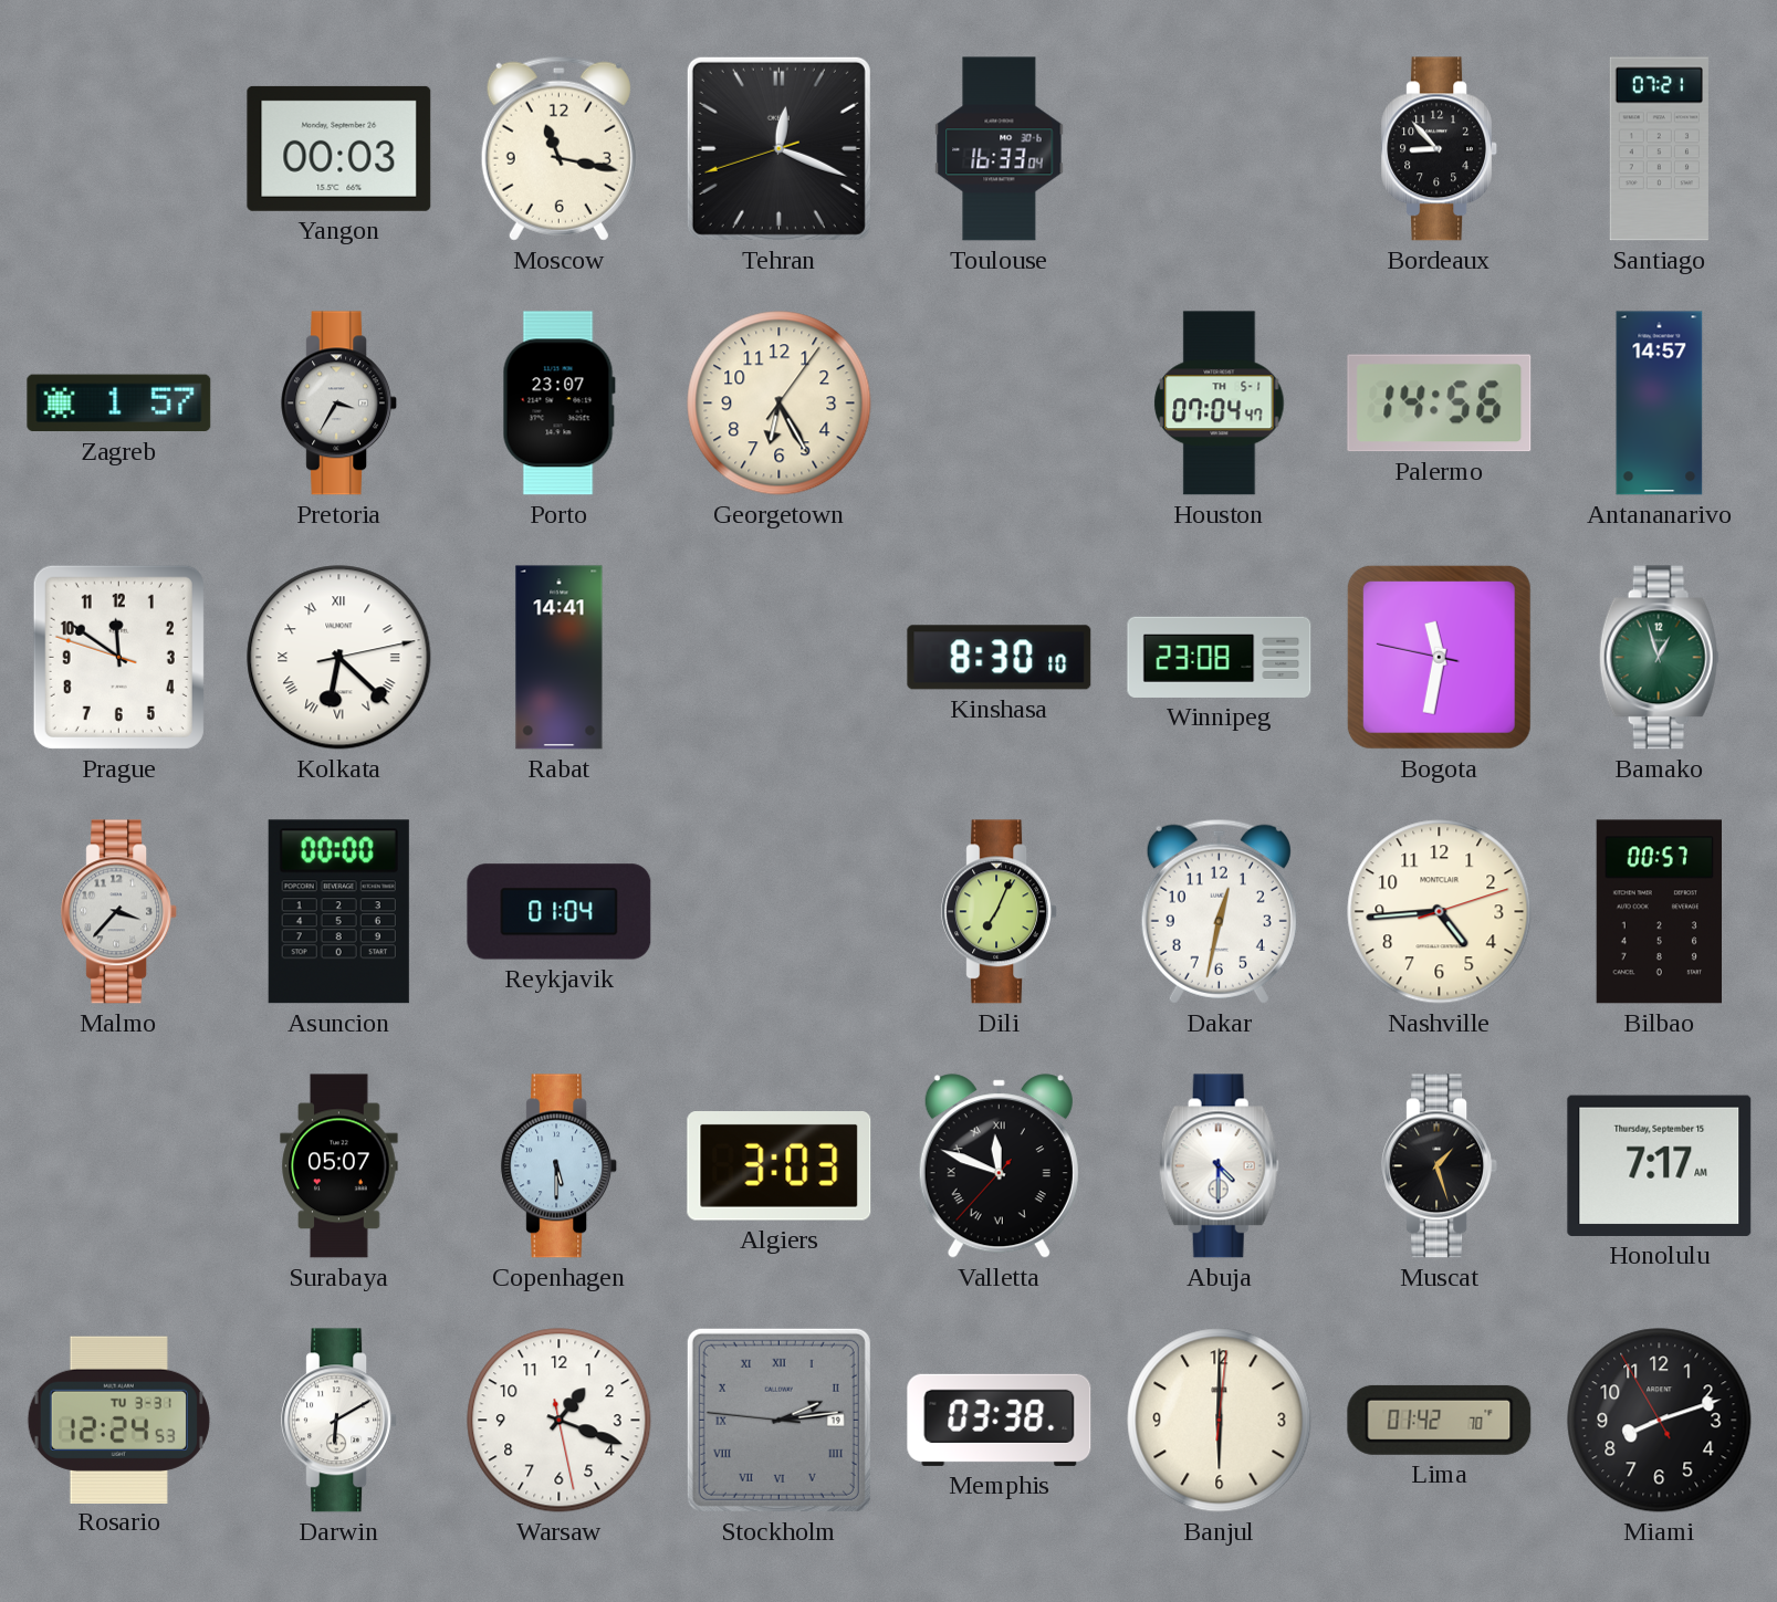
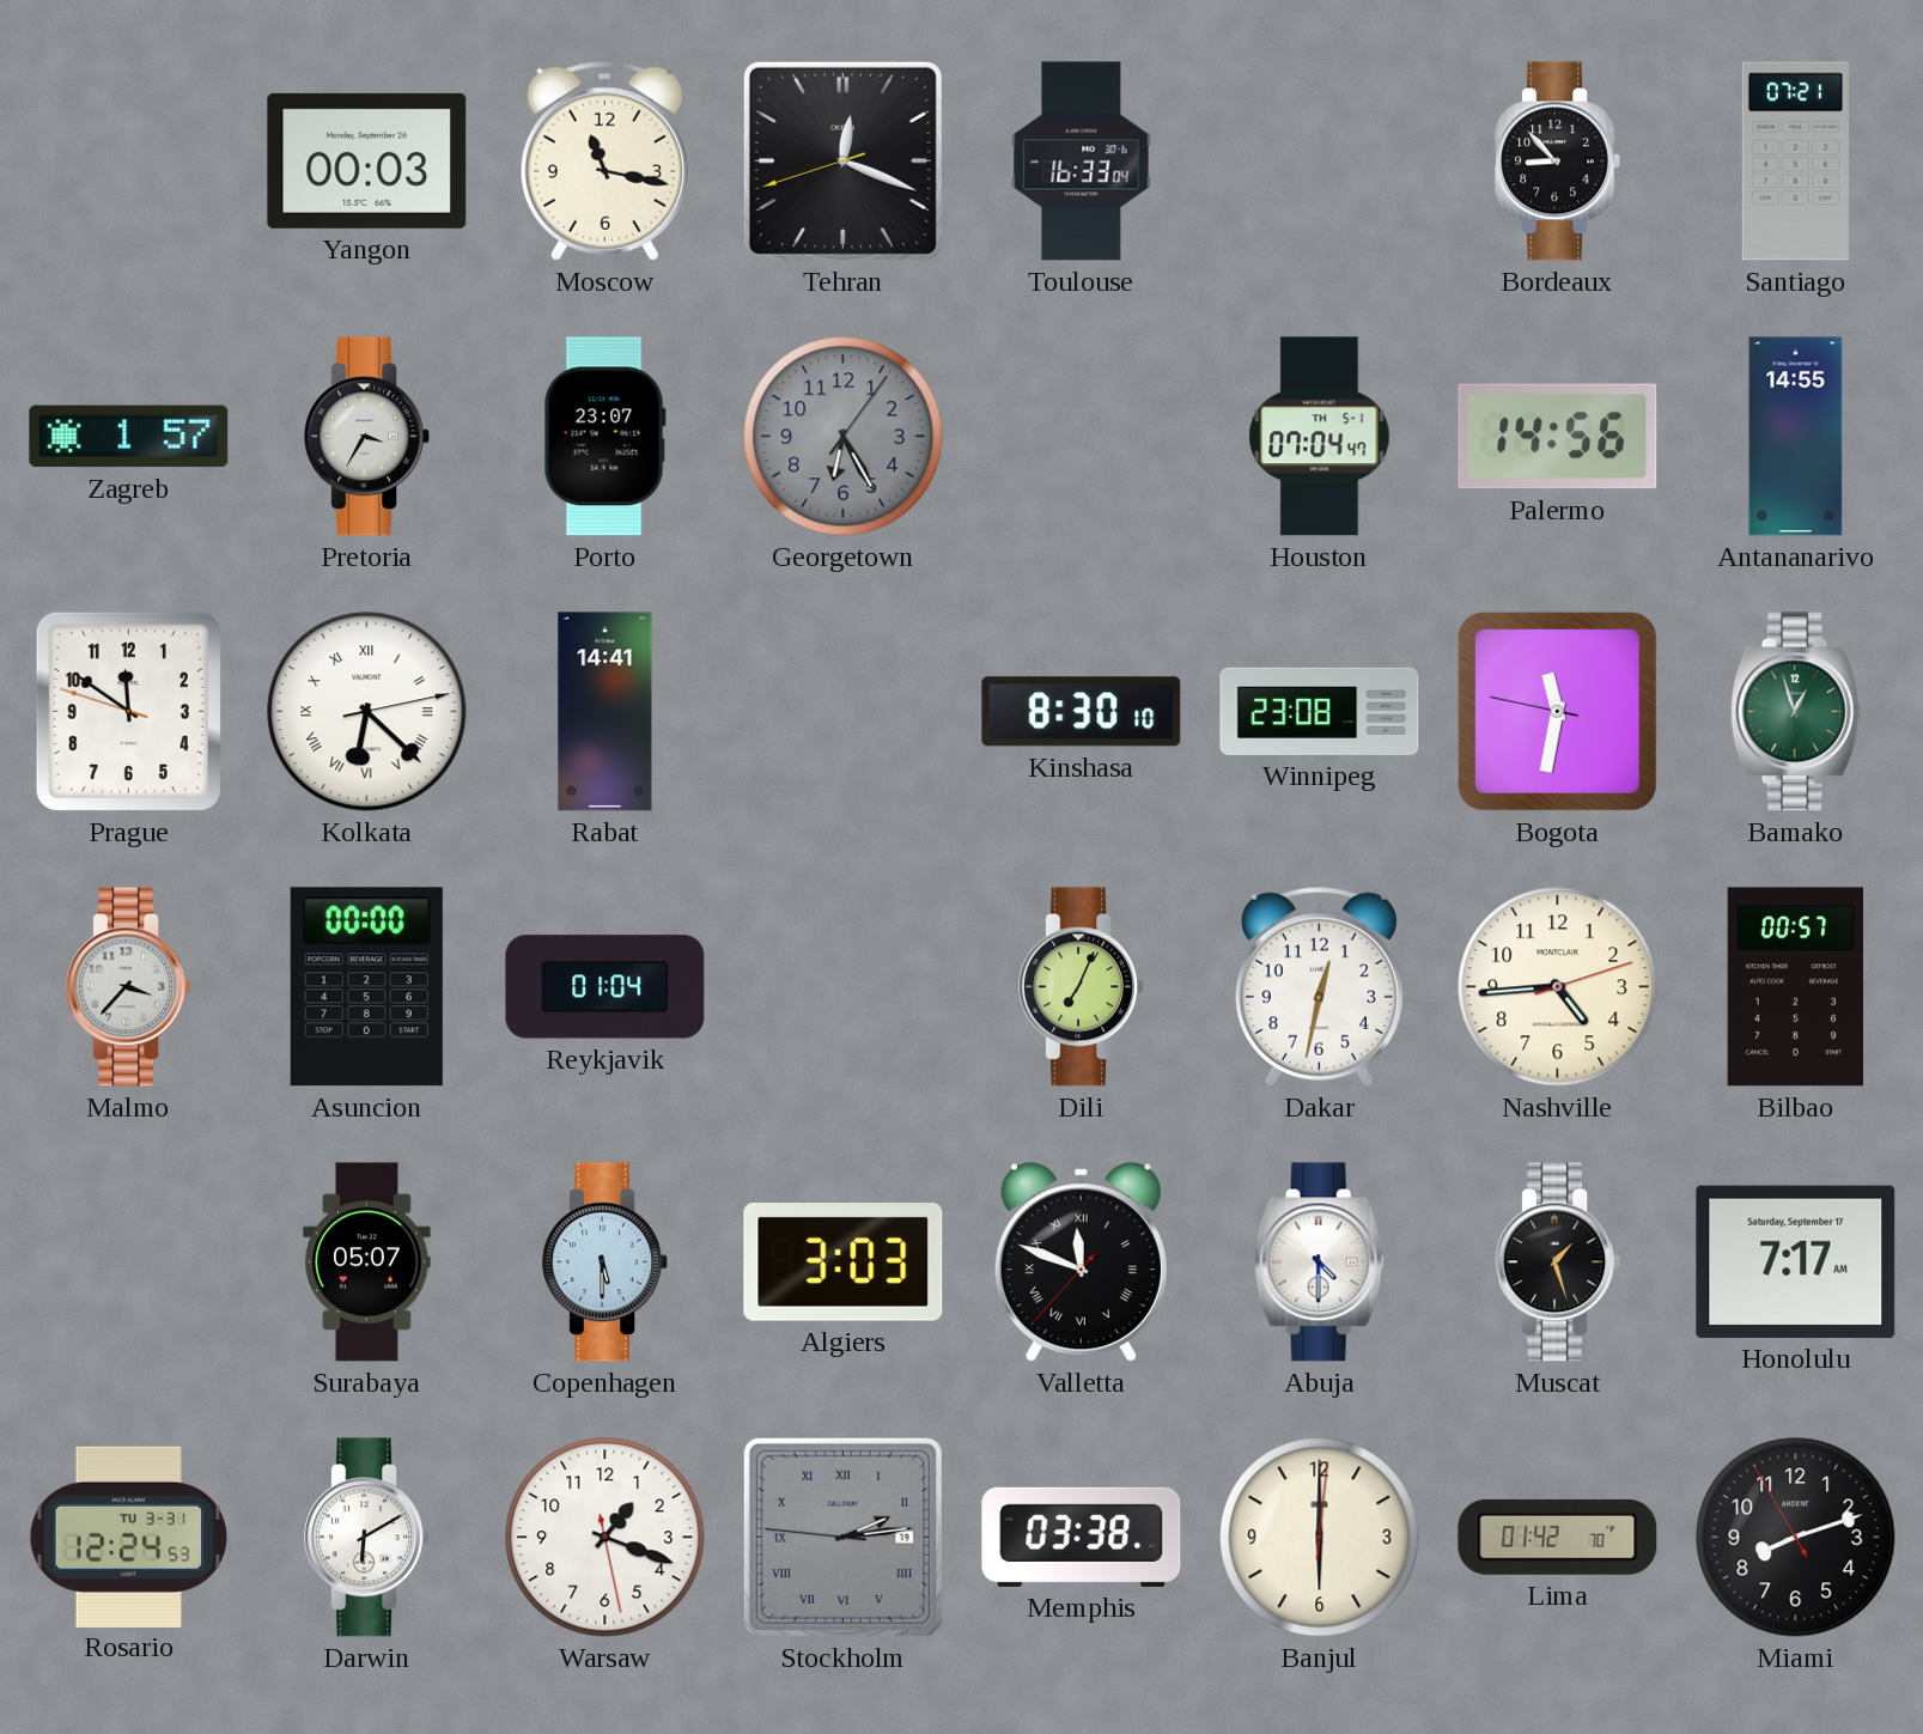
Georgetown dial: cream -> grey (844, 437)
Antananarivo: 14:57 -> 14:55 (1796, 437)
Honolulu date: Thursday, September 15 -> Saturday, September 17 (1796, 1261)
